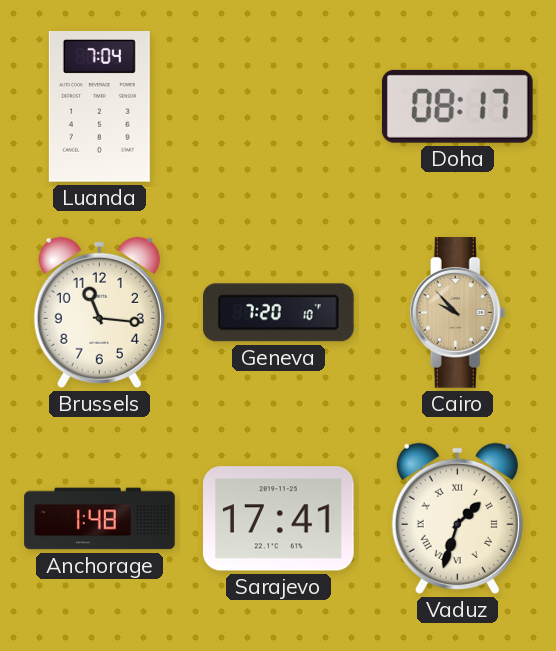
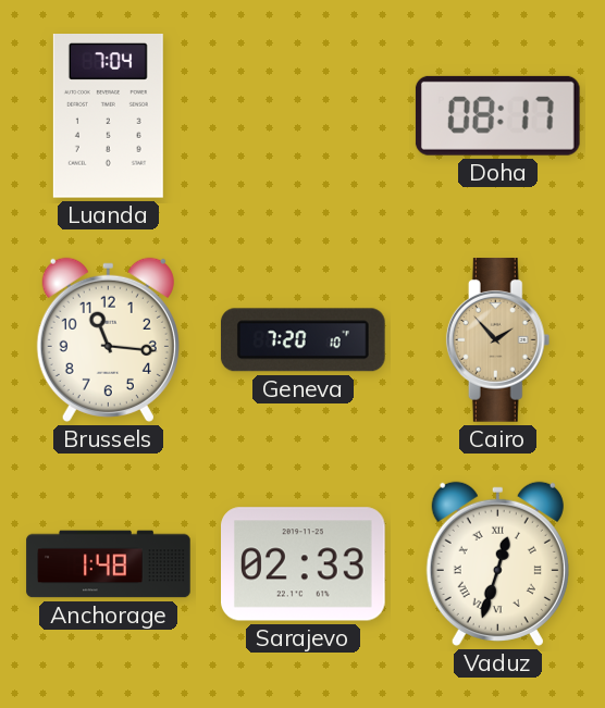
Cairo: 9:53 -> 1:53 (498, 340)
Sarajevo: 17:41 -> 02:33 (304, 564)
Vaduz: 1:33 -> 12:33 (497, 563)
